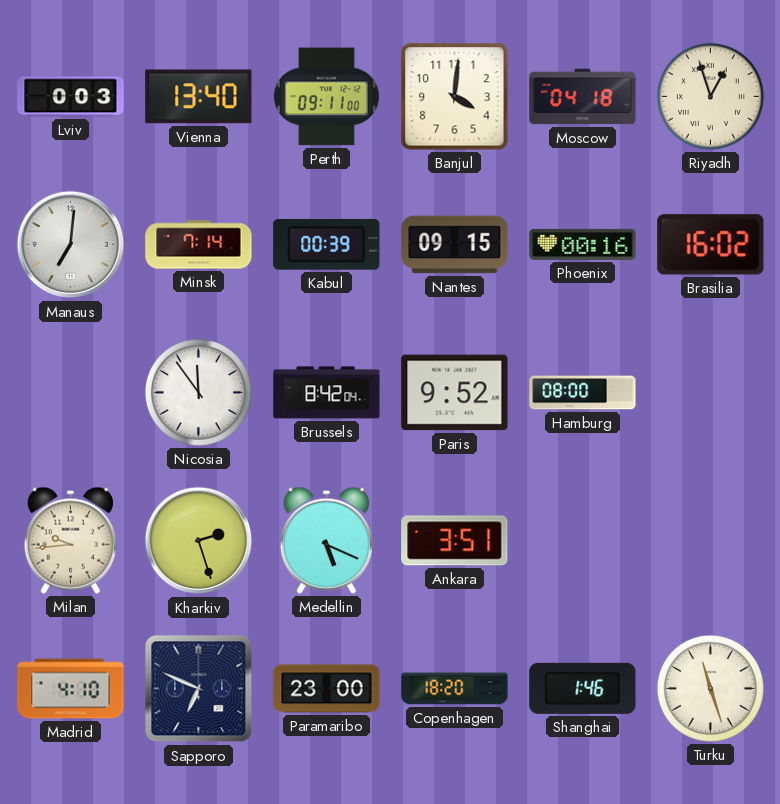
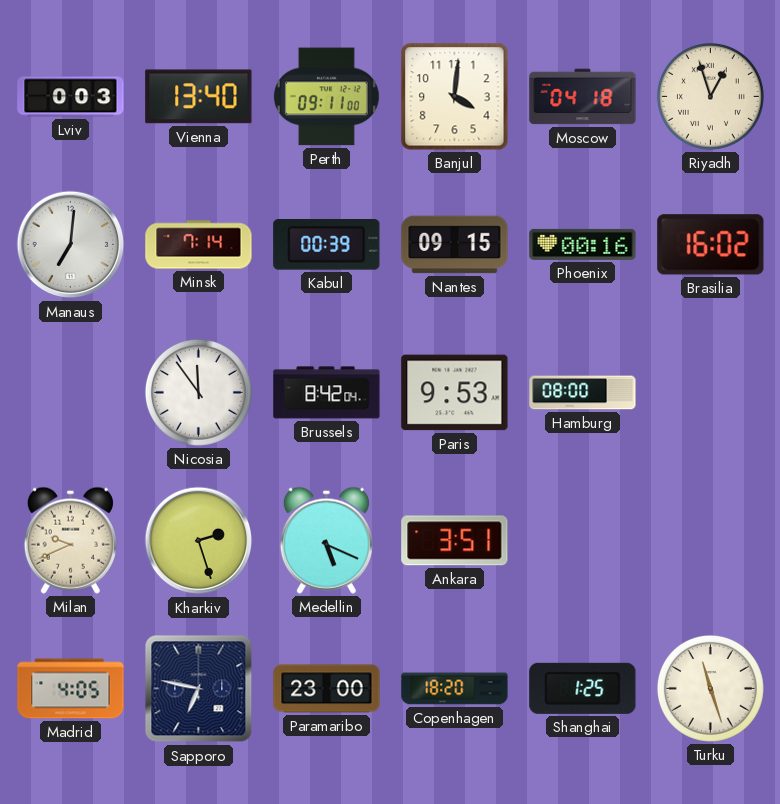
Paris: 9:52 -> 9:53 (455, 393)
Milan: 9:44 -> 9:41 (70, 540)
Madrid: 4:10 -> 4:05 (71, 689)
Sapporo: 6:49 -> 6:47 (199, 689)
Shanghai: 1:46 -> 1:25 (583, 688)
